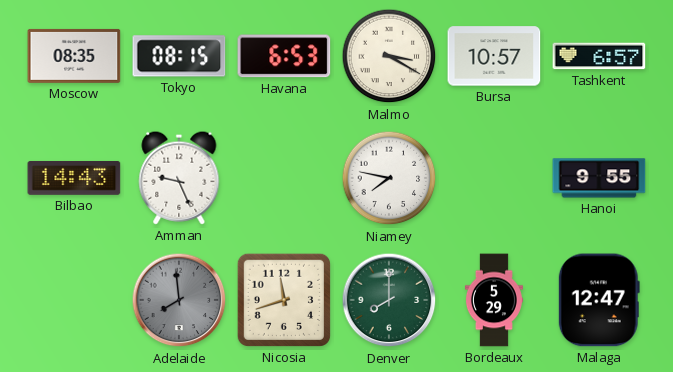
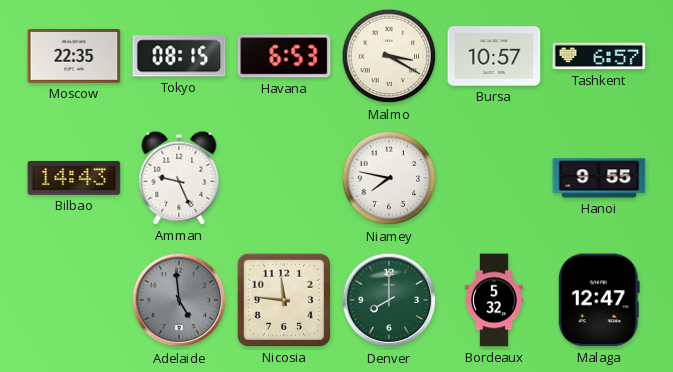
Moscow: 08:35 -> 22:35 (74, 56)
Adelaide: 7:59 -> 4:59 (179, 300)
Nicosia: 11:42 -> 11:46 (284, 300)
Bordeaux: 5:29 -> 5:32 (494, 300)
